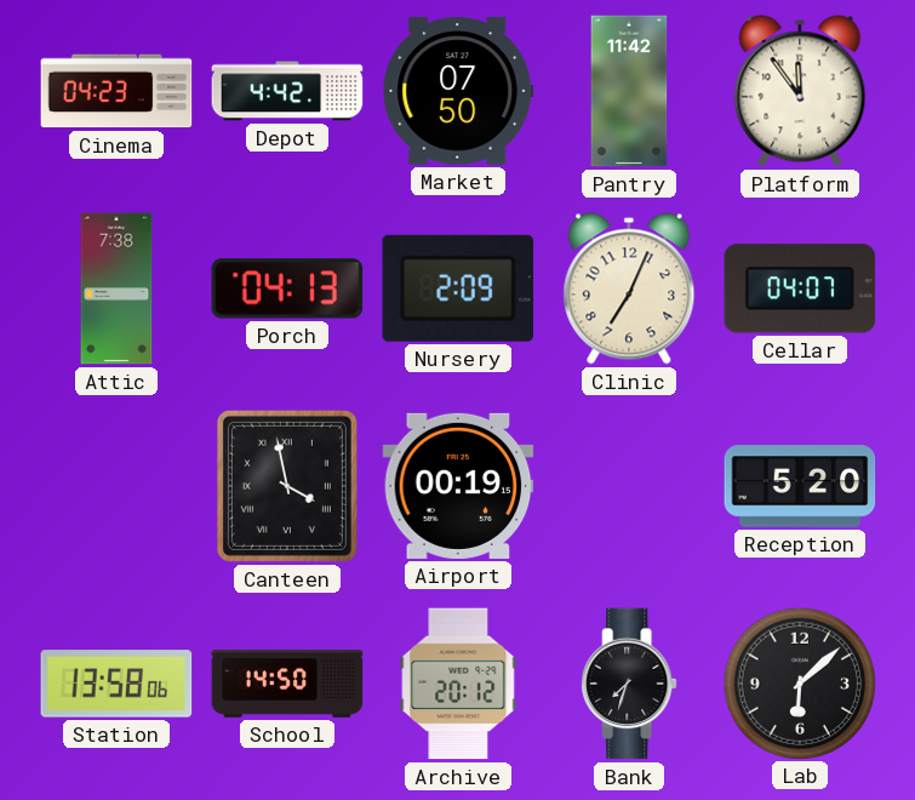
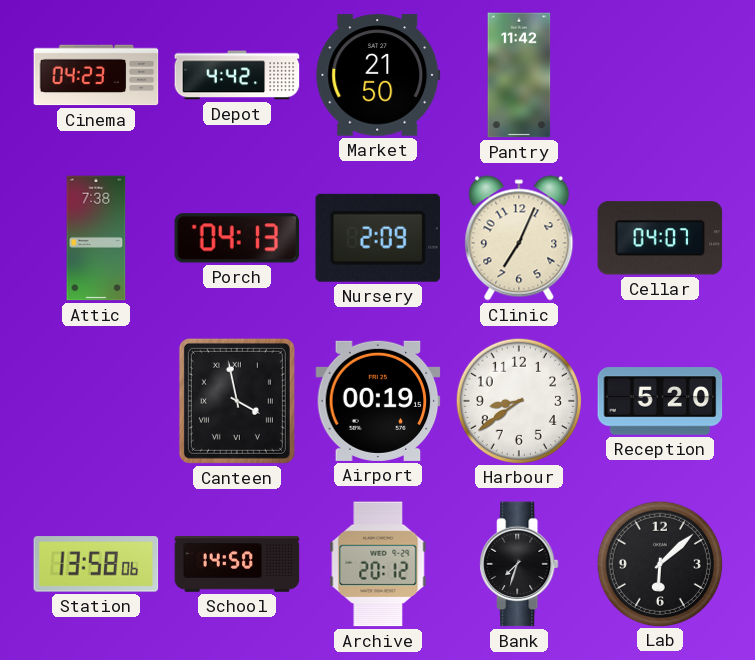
Market: 07:50 -> 21:50 (378, 75)
Platform: 11:54 -> none (800, 91)
Harbour: none -> 8:39 (518, 400)
